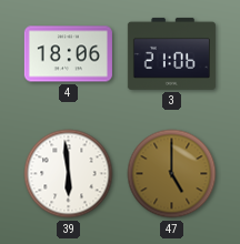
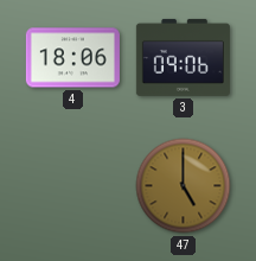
3: 21:06 -> 09:06 (183, 57)
39: 5:59 -> none (69, 174)
